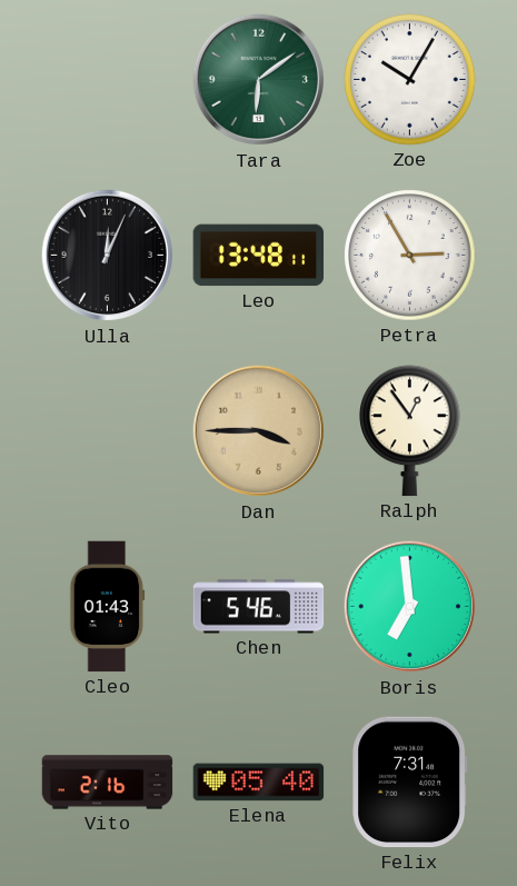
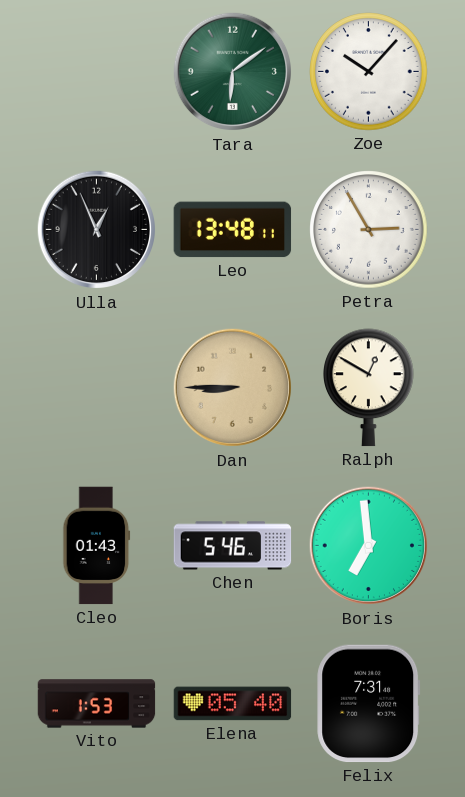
Zoe: 10:05 -> 10:07 (369, 72)
Ulla: 12:04 -> 12:56 (97, 230)
Dan: 3:45 -> 8:45 (233, 388)
Ralph: 12:54 -> 12:50 (369, 388)
Vito: 2:16 -> 1:53 (97, 704)
